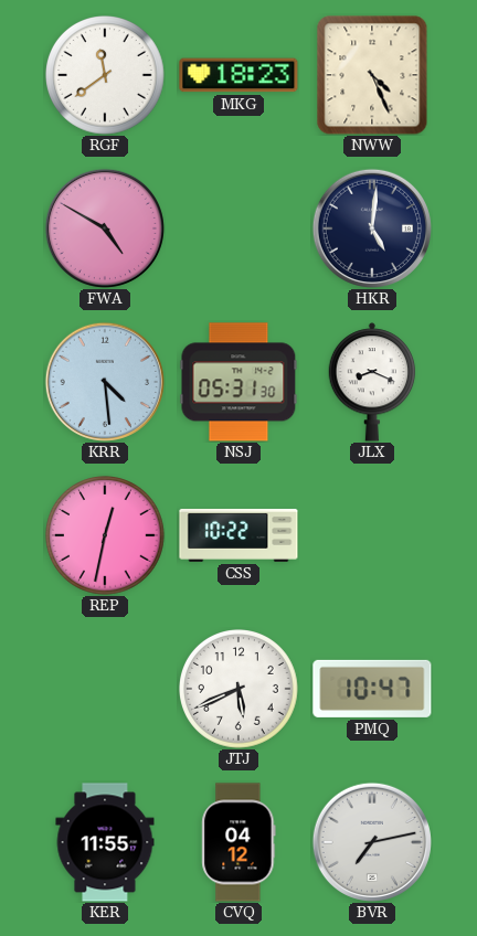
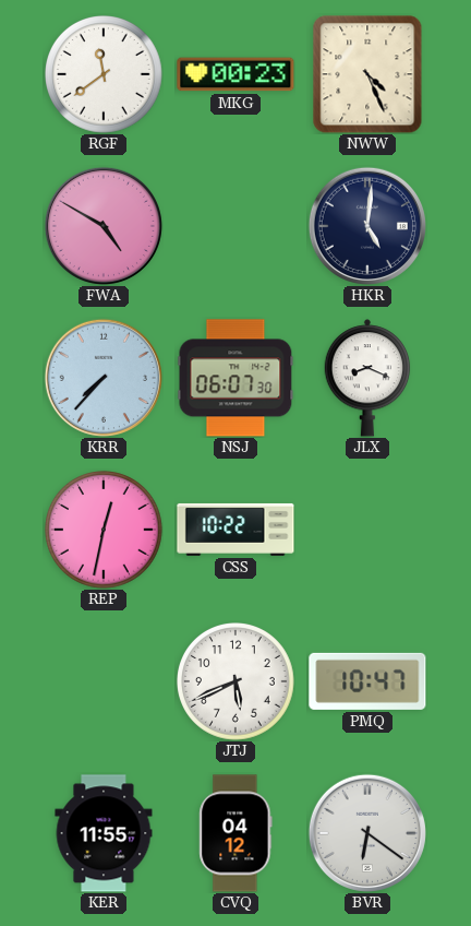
MKG: 18:23 -> 00:23 (235, 74)
KRR: 4:29 -> 7:37 (104, 378)
NSJ: 05:31 -> 06:07 (235, 378)
BVR: 7:13 -> 6:21 (367, 833)
